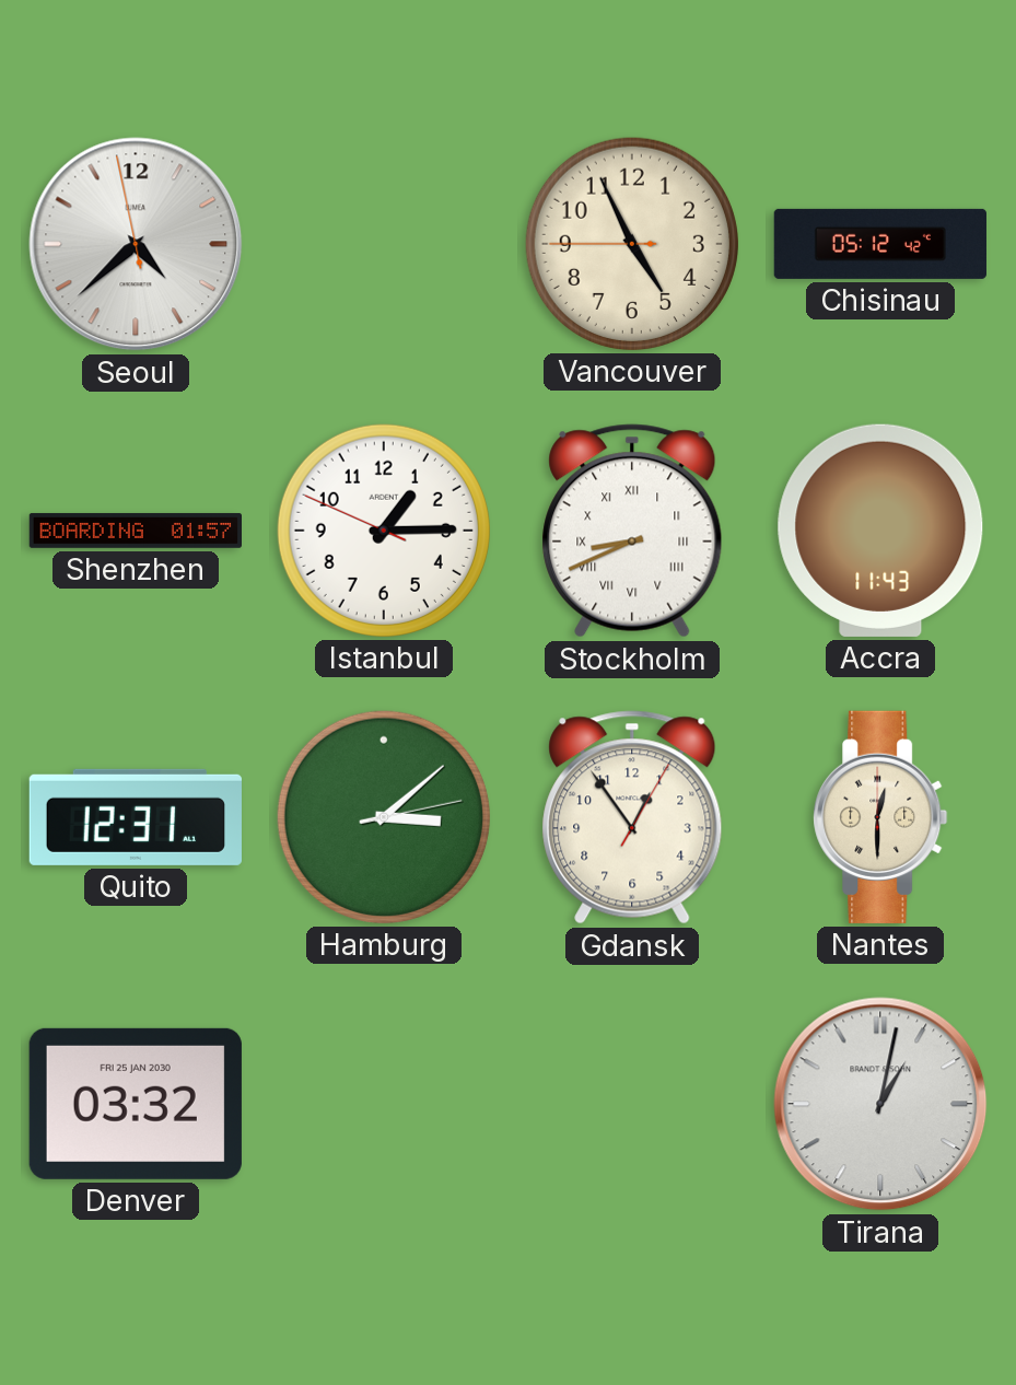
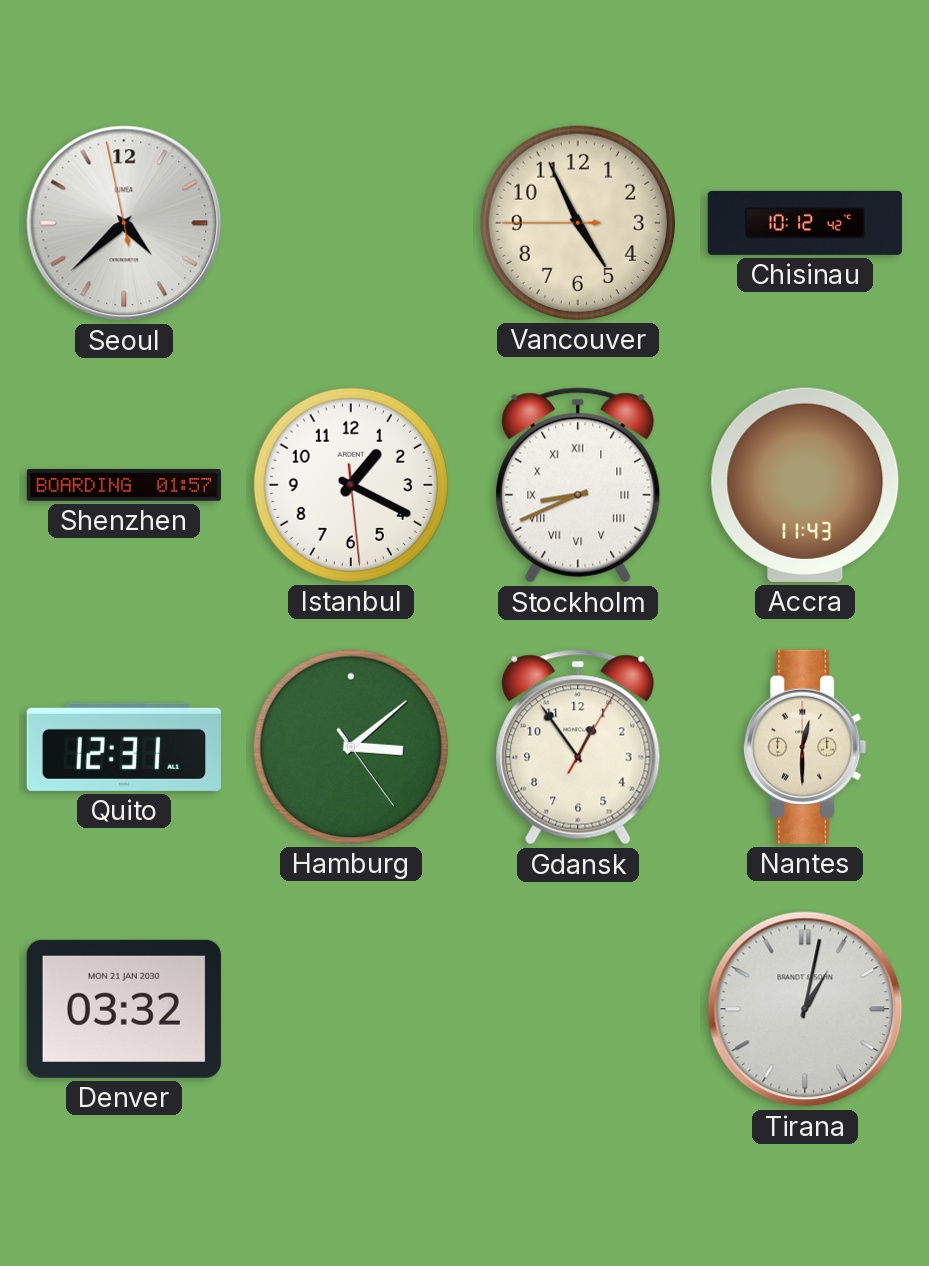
Chisinau: 05:12 -> 10:12 (805, 223)
Istanbul: 1:14 -> 1:19 (351, 485)
Hamburg: 3:08:13 -> 3:08:24 (351, 747)
Denver date: FRI 25 JAN 2030 -> MON 21 JAN 2030 (124, 1009)
